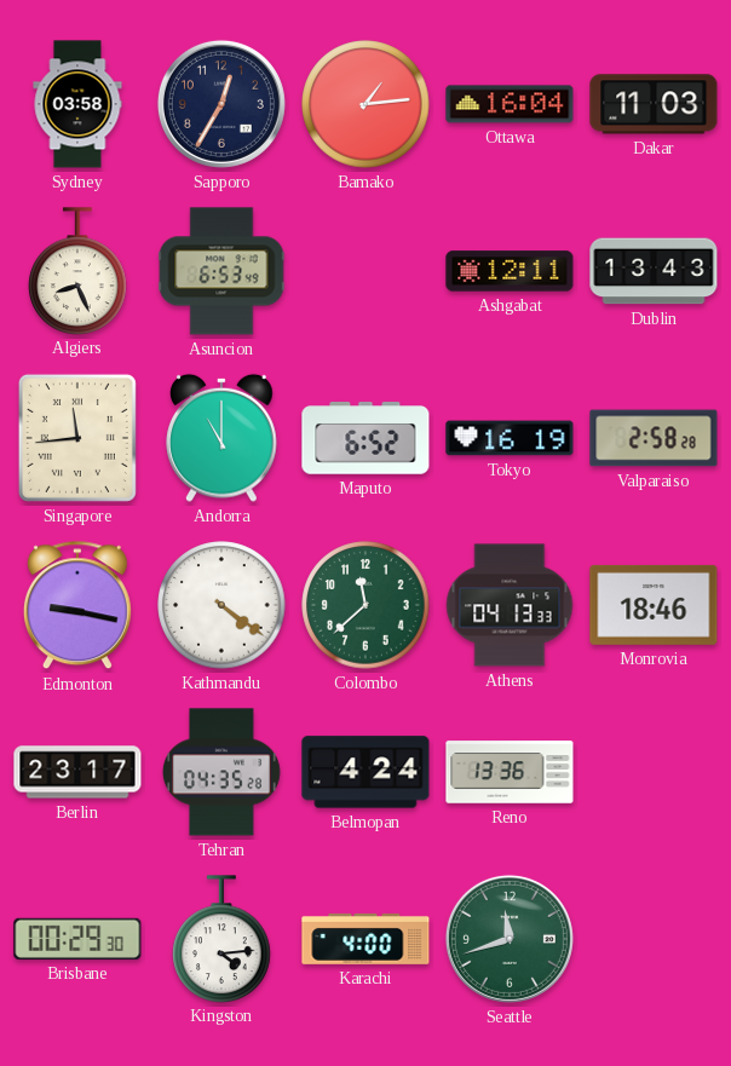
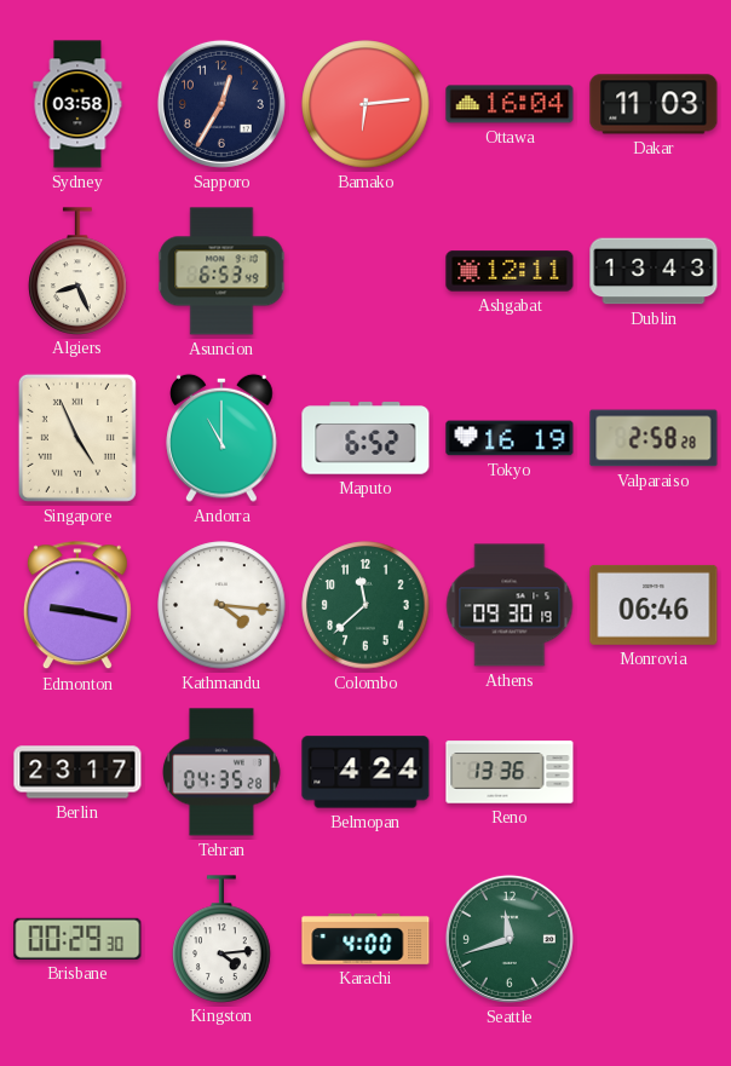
Bamako: 1:14 -> 6:14 (365, 104)
Singapore: 11:44 -> 4:56 (77, 438)
Kathmandu: 4:21 -> 4:16 (221, 605)
Athens: 04:13 -> 09:30 (510, 605)
Monrovia: 18:46 -> 06:46 (654, 605)
